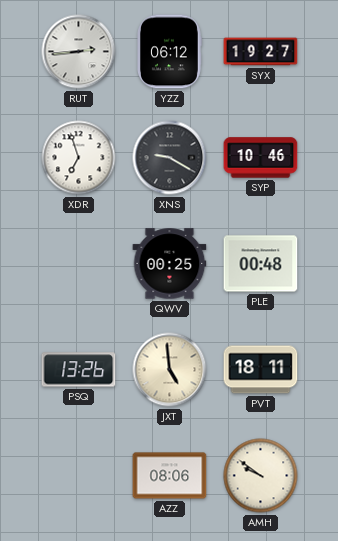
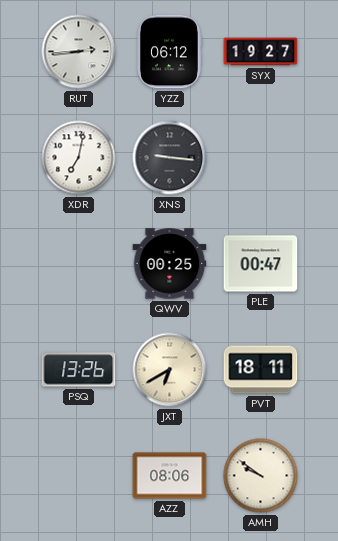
XDR: 6:57 -> 7:02 (79, 158)
XNS: 9:20 -> 9:16 (170, 158)
SYP: 10:46 -> none (261, 158)
PLE: 00:48 -> 00:47 (261, 264)
JXT: 4:59 -> 6:40 (170, 370)
